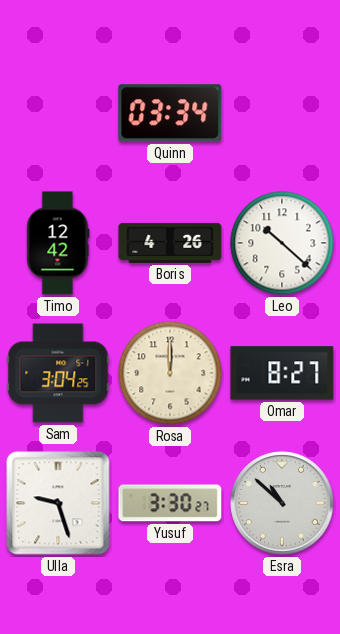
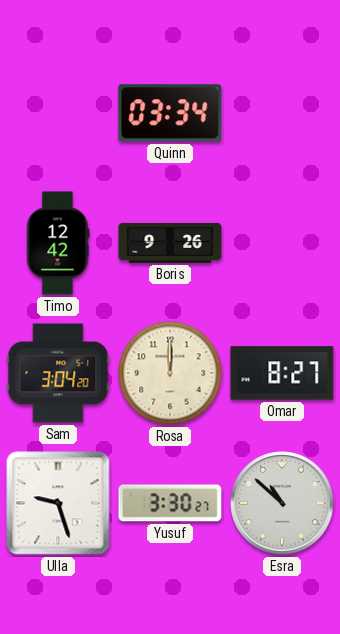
Boris: 4:26 -> 9:26 (170, 243)
Leo: 10:22 -> none (282, 243)
Sam: 3:04:25 -> 3:04:20 (58, 373)
